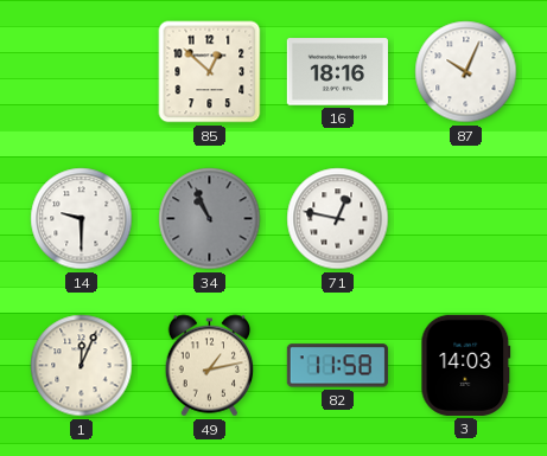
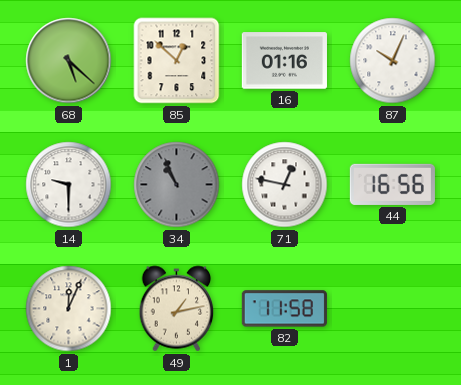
68: none -> 5:22 (69, 61)
16: 18:16 -> 01:16 (284, 61)
44: none -> 16:56 (392, 184)
3: 14:03 -> none (466, 365)
